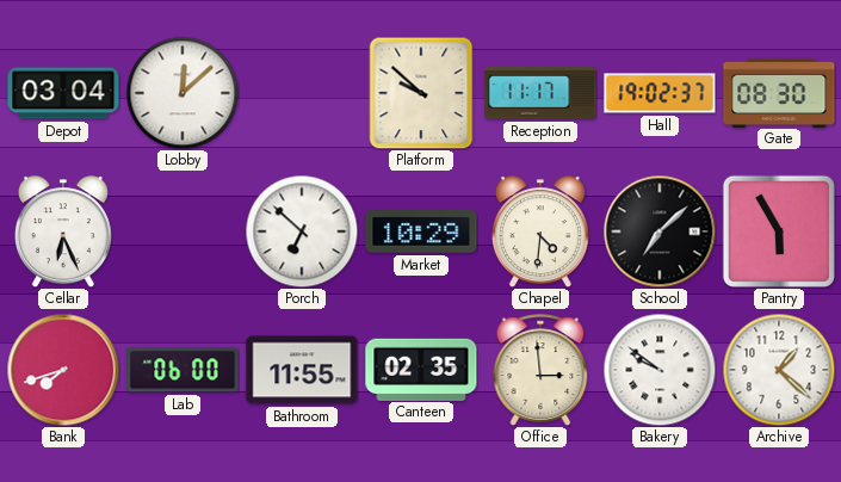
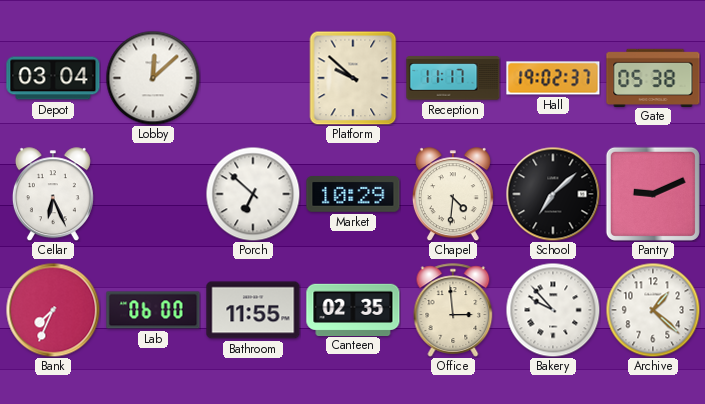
Gate: 08:30 -> 05:38 (653, 77)
Pantry: 5:55 -> 9:11 (653, 194)
Bank: 7:42 -> 7:34 (53, 310)
Bakery: 9:51 -> 9:53 (553, 310)
